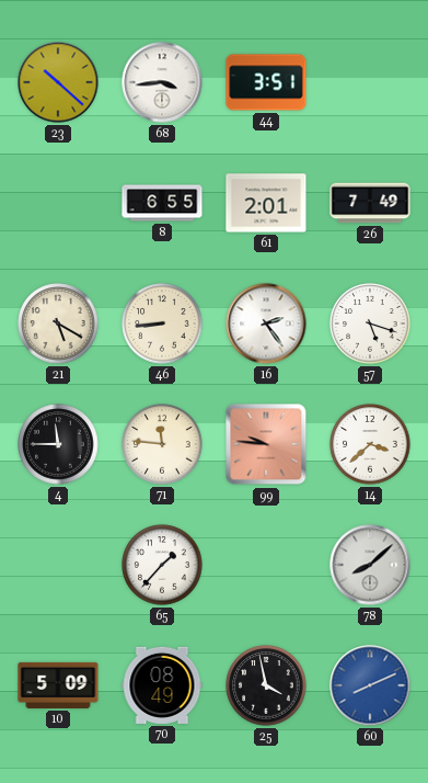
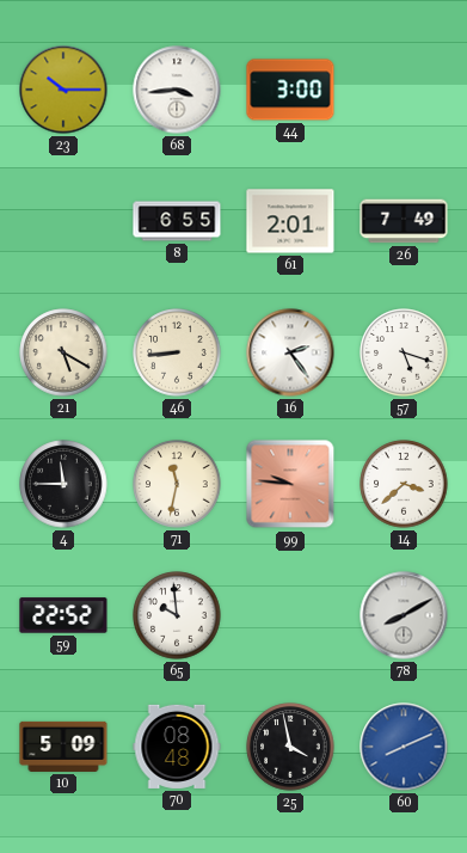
23: 10:22 -> 10:15 (63, 90)
44: 3:51 -> 3:00 (290, 90)
71: 11:46 -> 11:32 (177, 484)
59: none -> 22:52 (63, 615)
65: 1:37 -> 9:59 (177, 615)
78: 8:08 -> 8:10 (404, 615)
70: 08:49 -> 08:48 (177, 747)
